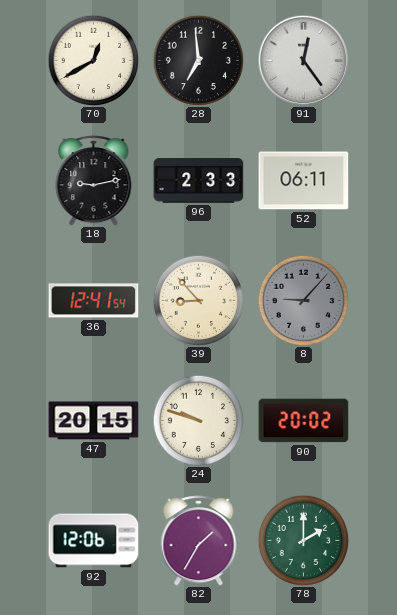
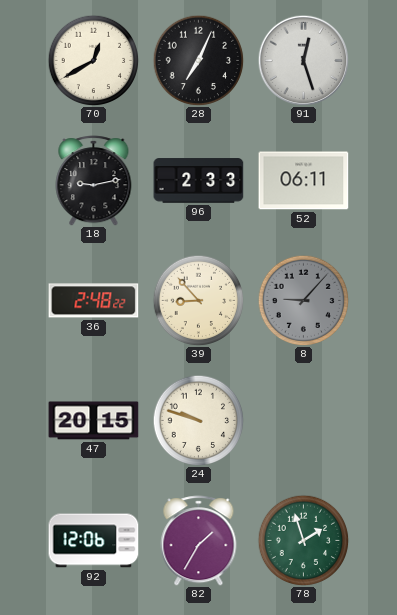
28: 6:59 -> 7:04 (198, 60)
91: 12:24 -> 12:27 (303, 60)
36: 12:41 -> 2:48 (94, 301)
90: 20:02 -> none (304, 421)
78: 2:00 -> 1:57 (303, 540)
